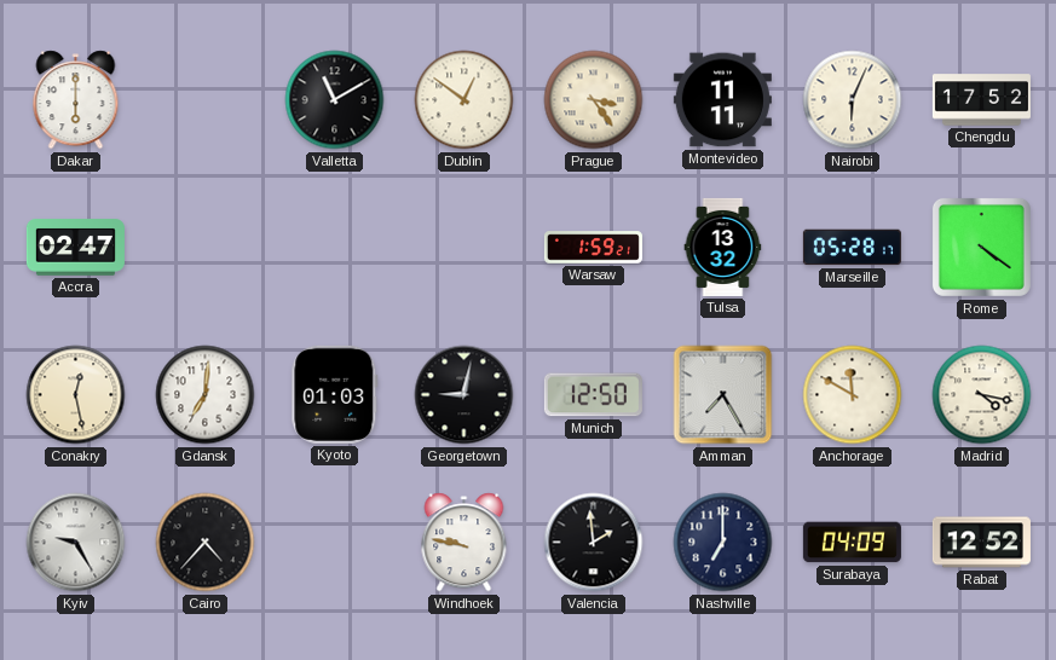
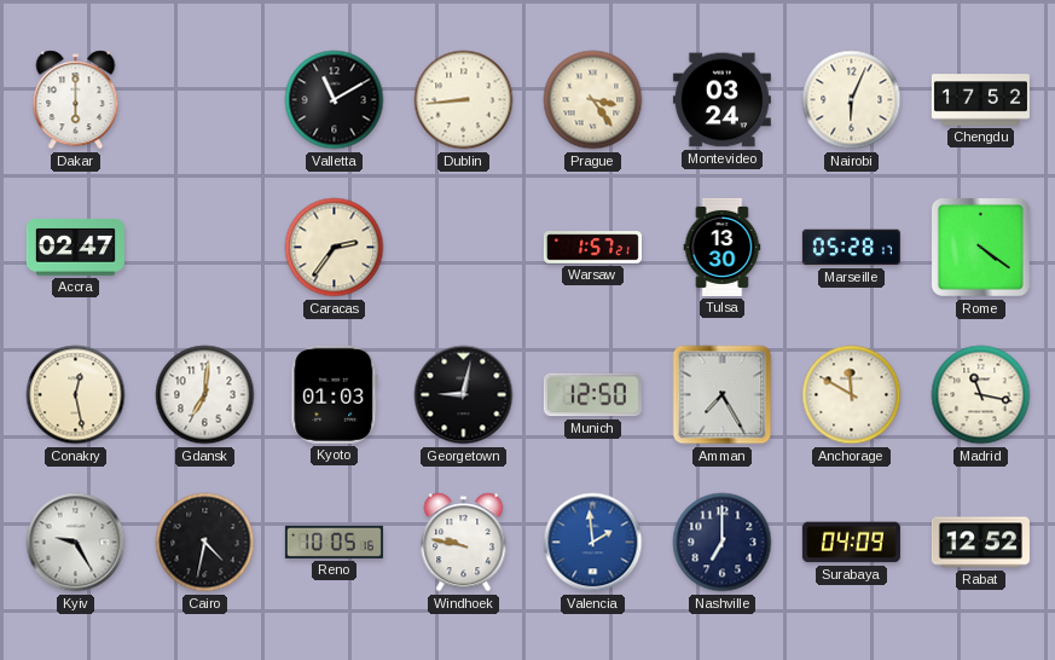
Dublin: 12:51 -> 8:44 (464, 100)
Montevideo: 11:11 -> 03:24 (721, 100)
Caracas: none -> 2:36 (335, 248)
Warsaw: 1:59 -> 1:57 (592, 248)
Tulsa: 13:32 -> 13:30 (723, 247)
Madrid: 4:17 -> 11:17 (981, 395)
Cairo: 4:37 -> 4:32 (205, 543)
Reno: none -> 10:05 (334, 542)
Valencia dial: black -> blue (593, 543)
